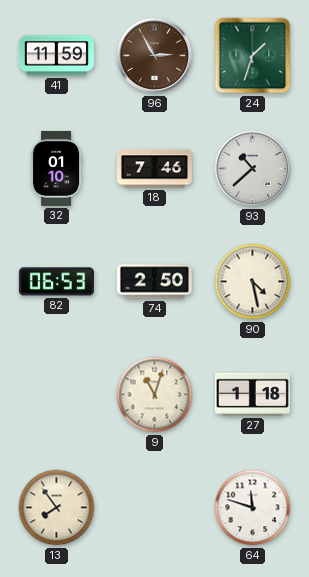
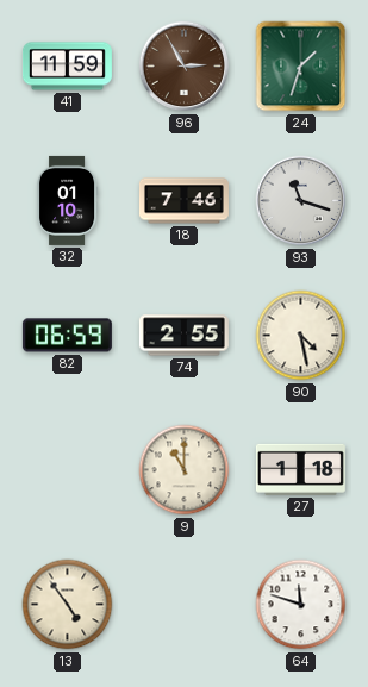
93: 10:38 -> 11:18 (301, 201)
82: 06:53 -> 06:59 (67, 336)
74: 2:50 -> 2:55 (183, 336)
9: 11:03 -> 11:00 (185, 470)
13: 7:54 -> 4:54 (68, 605)
